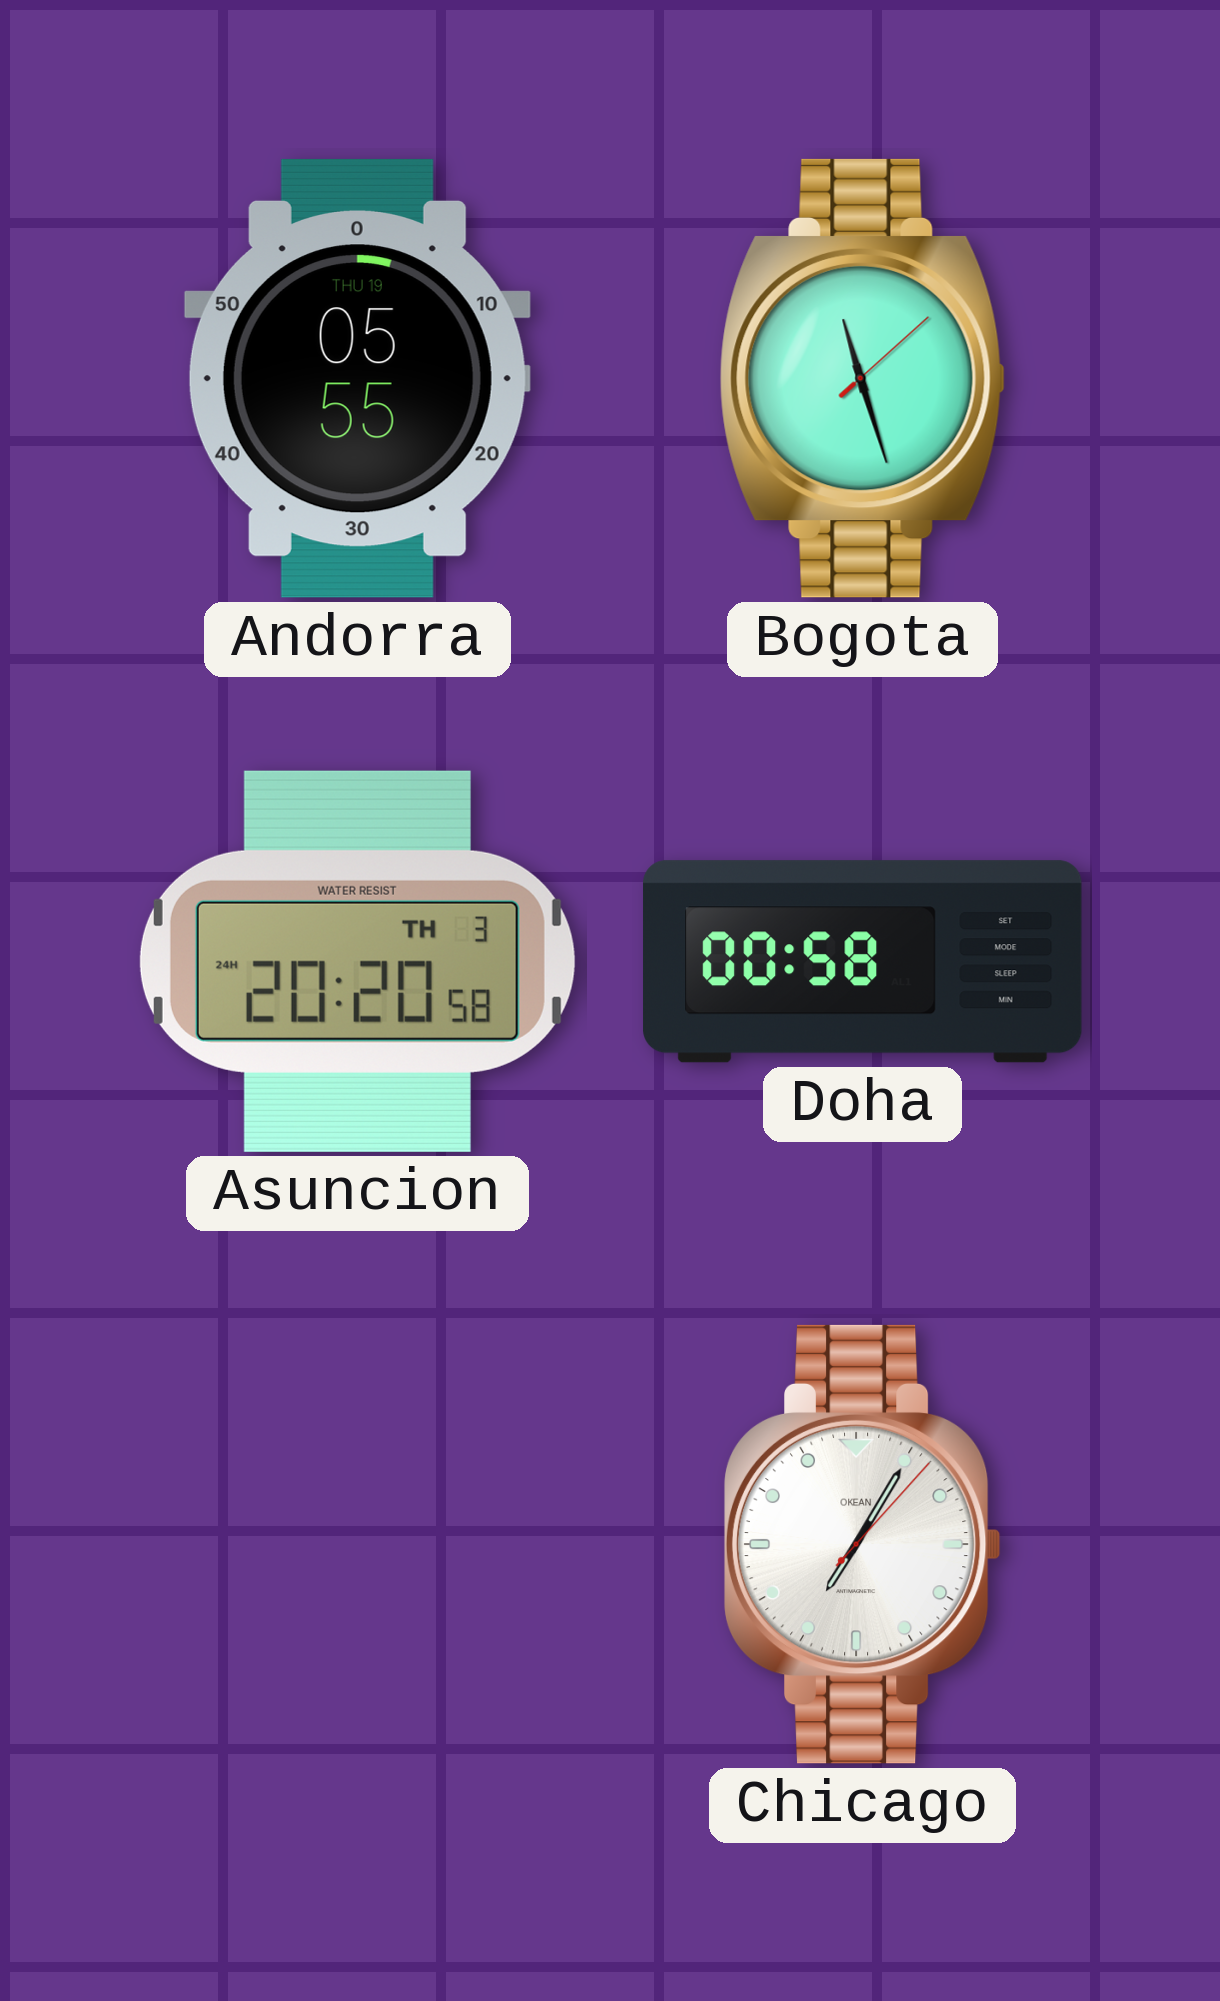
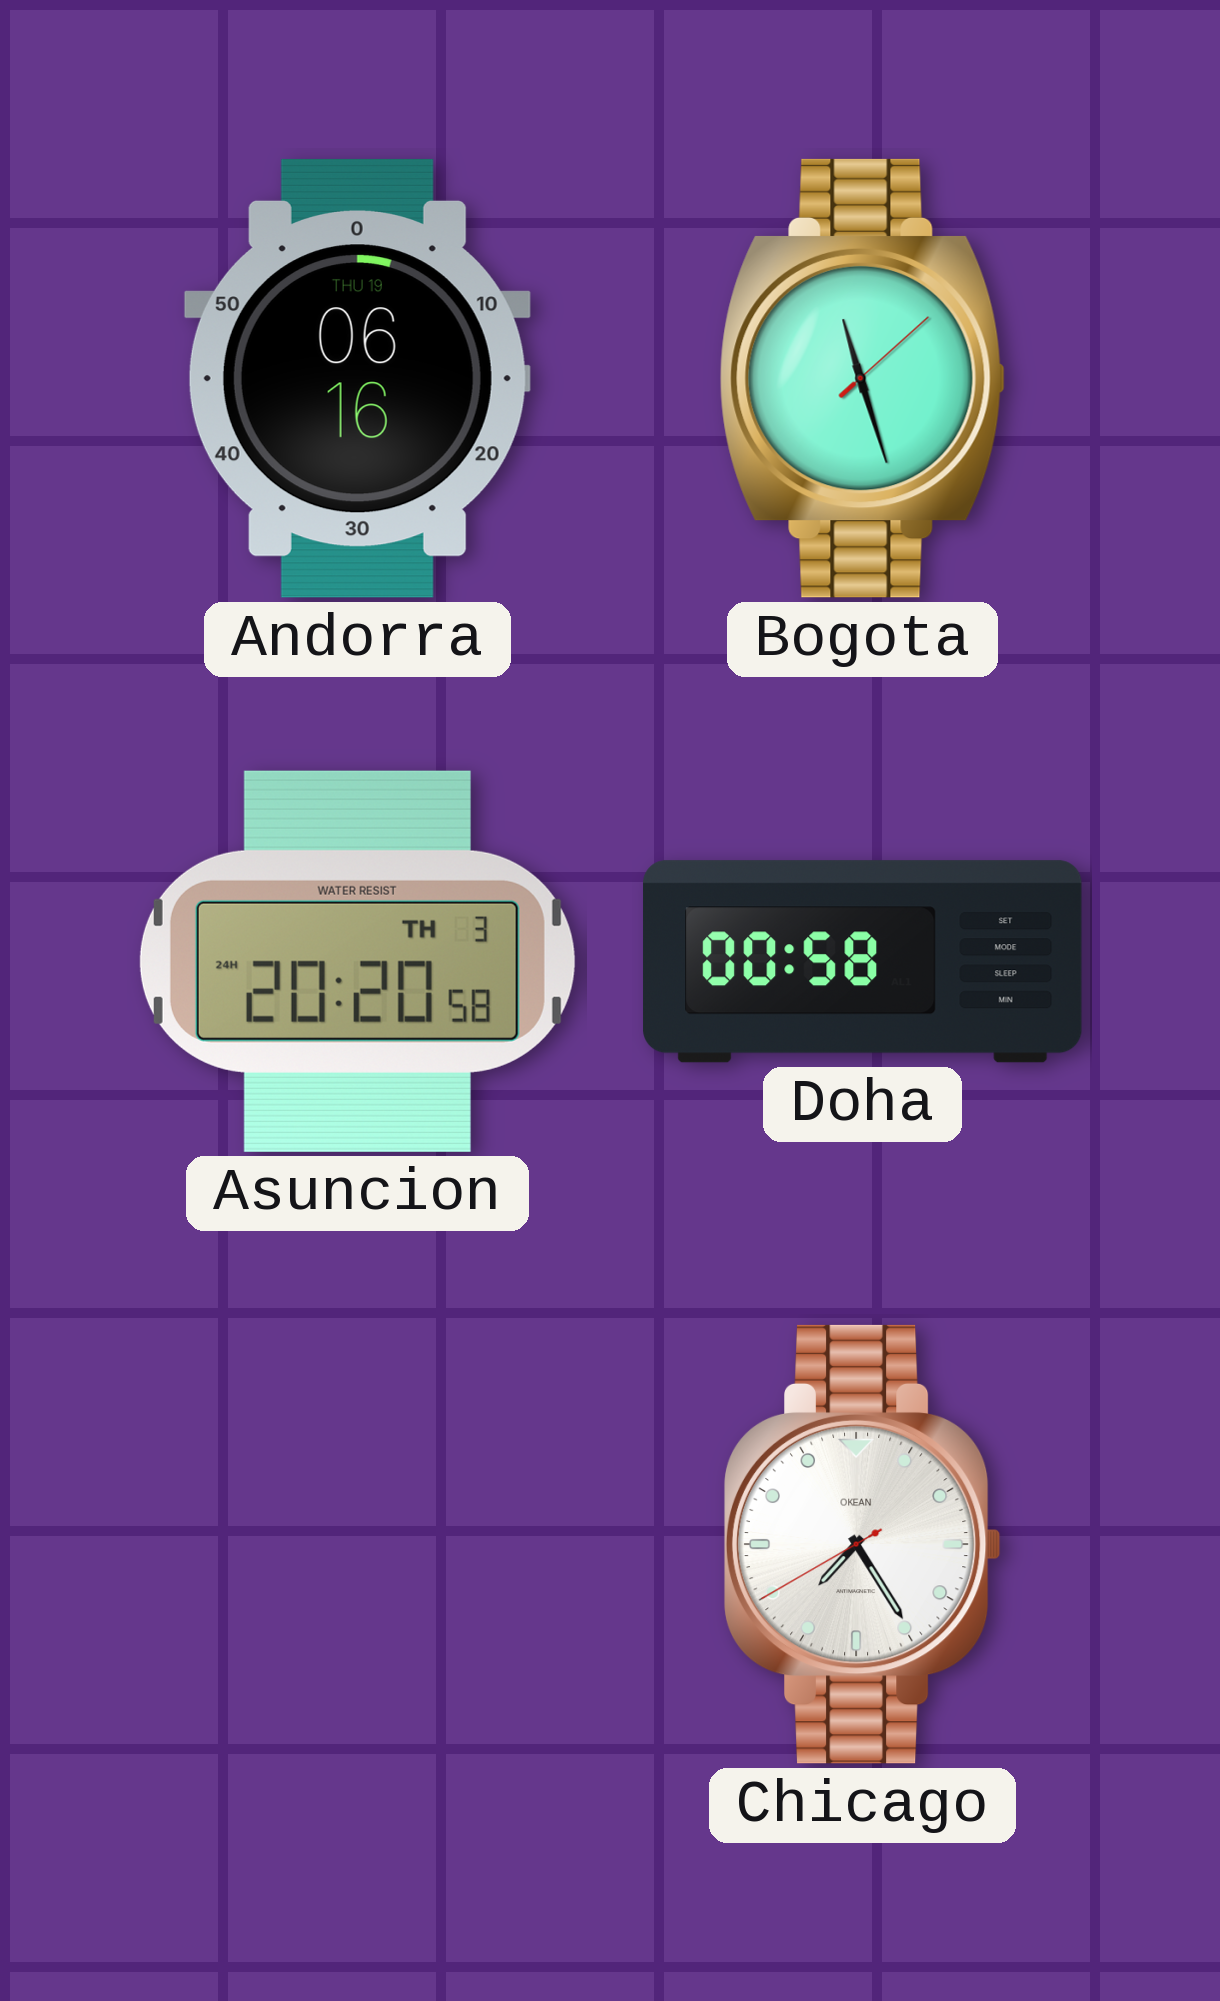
Andorra: 05:55 -> 06:16 (357, 378)
Chicago: 7:05 -> 7:24 (862, 1544)
